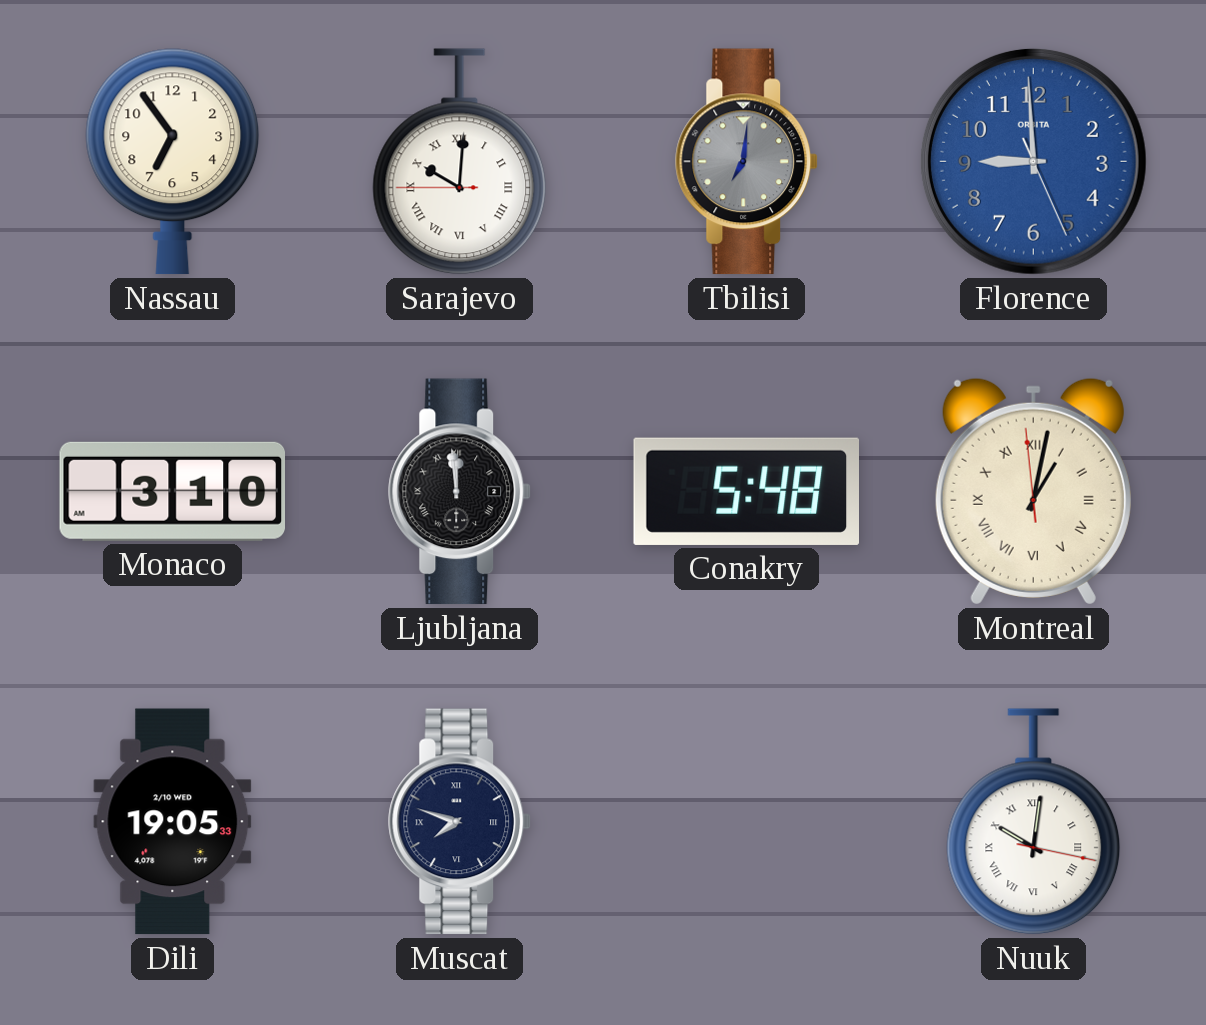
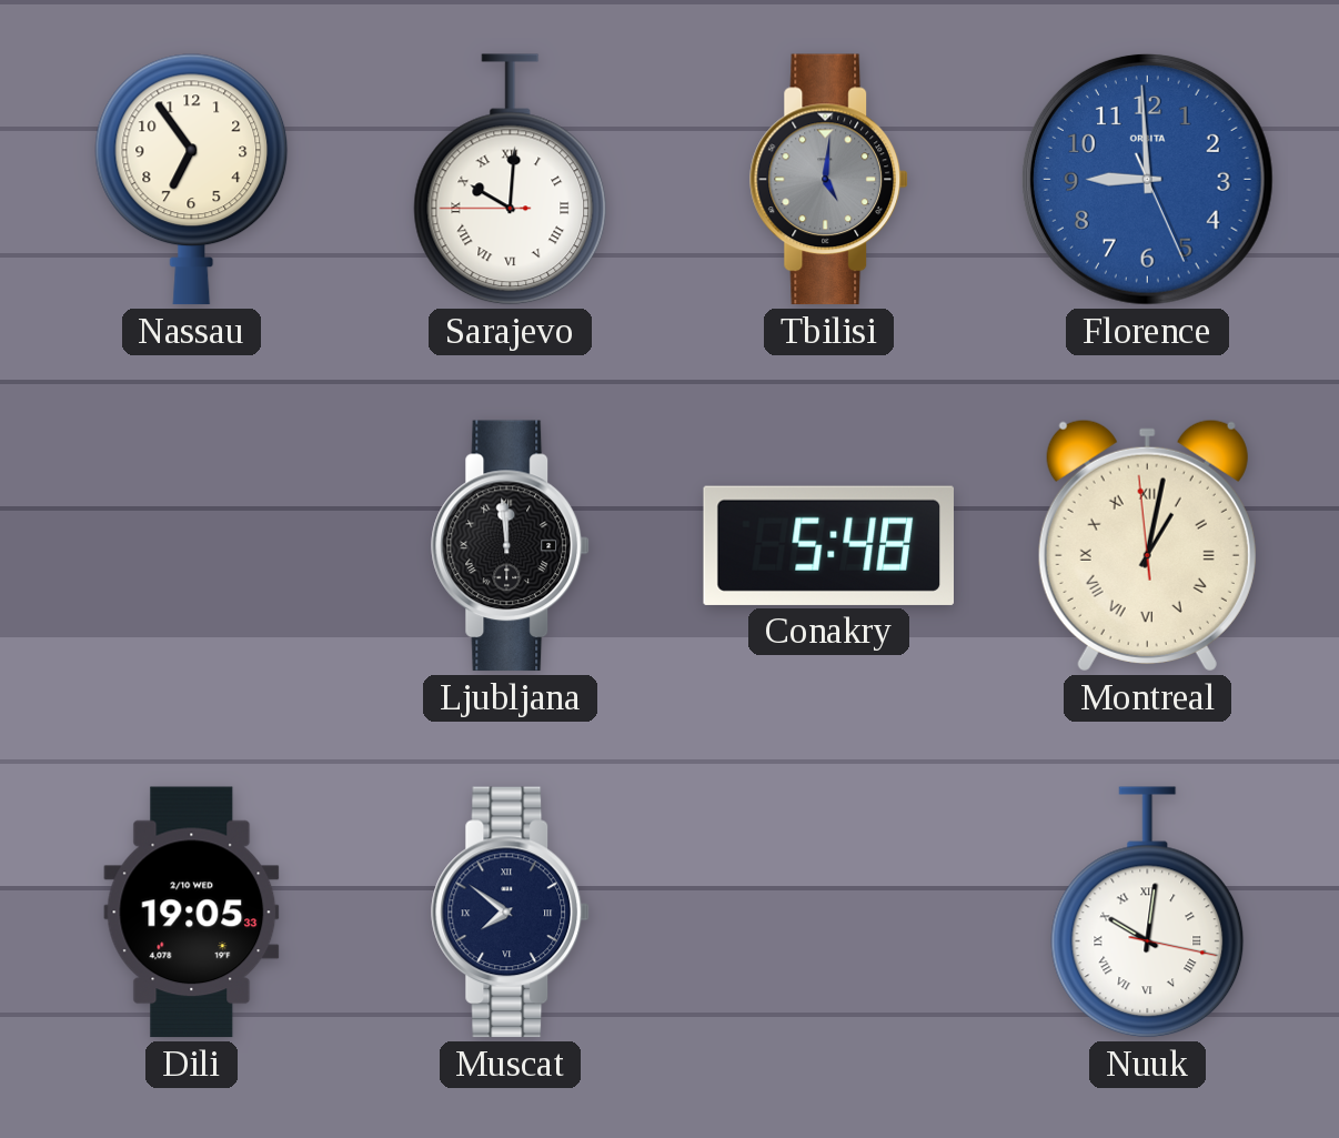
Tbilisi: 7:01 -> 5:01 (829, 180)
Monaco: 3:10 -> none (172, 491)
Muscat: 7:48 -> 7:51 (511, 913)
